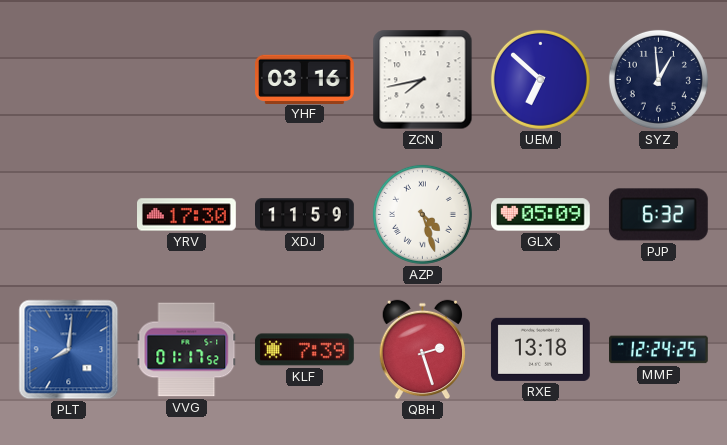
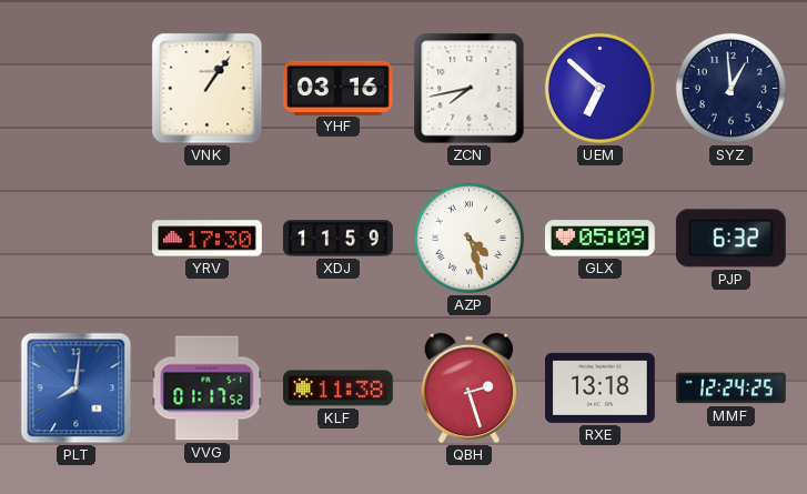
VNK: none -> 1:06 (208, 89)
KLF: 7:39 -> 11:38 (339, 389)
